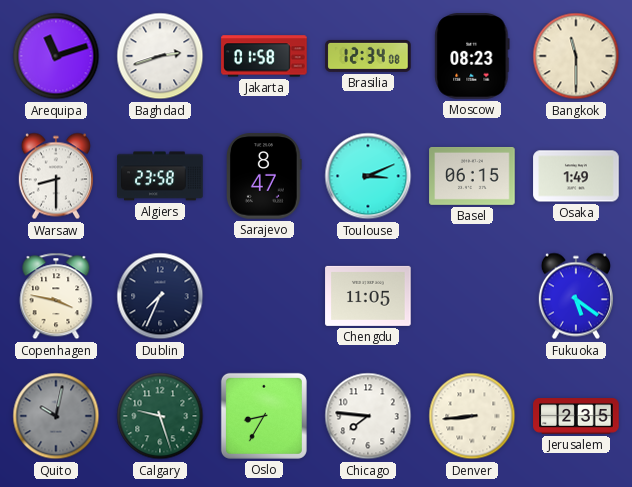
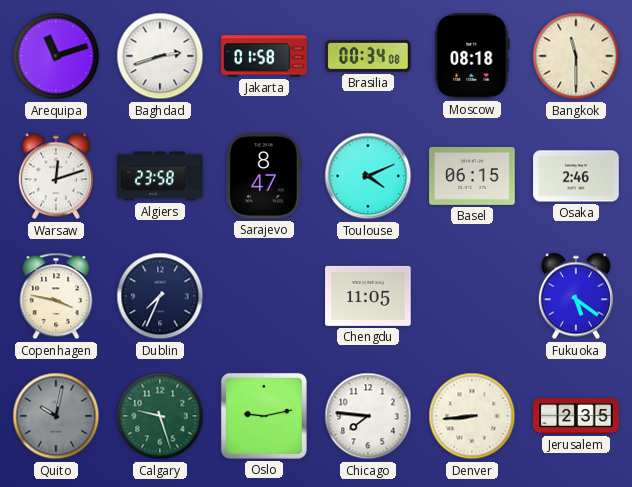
Brasilia: 12:34 -> 00:34 (368, 56)
Moscow: 08:23 -> 08:18 (472, 56)
Warsaw: 8:30 -> 12:12 (56, 176)
Toulouse: 3:11 -> 4:11 (368, 176)
Osaka: 1:49 -> 2:46 (576, 176)
Oslo: 8:35 -> 9:13 (264, 416)
